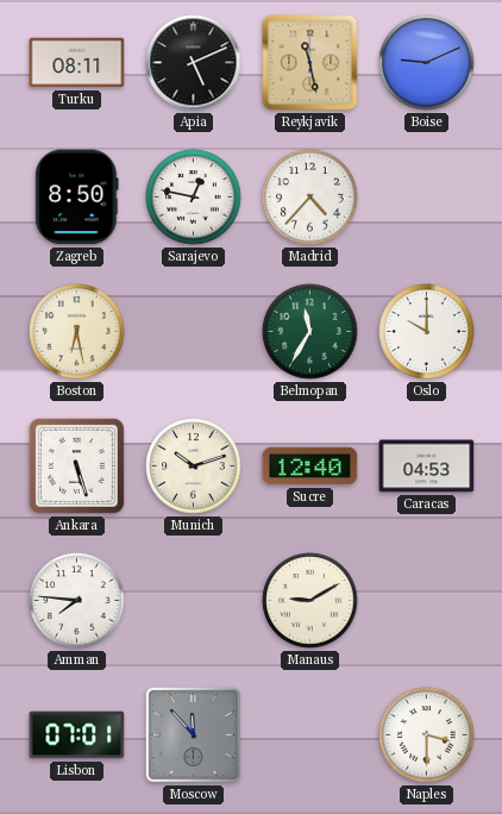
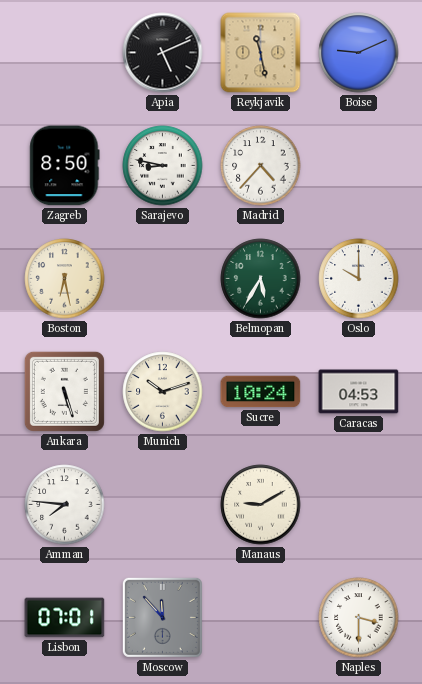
Turku: 08:11 -> none (77, 63)
Sarajevo: 12:47 -> 8:47 (163, 166)
Belmopan: 11:35 -> 5:35 (261, 279)
Sucre: 12:40 -> 10:24 (261, 392)
